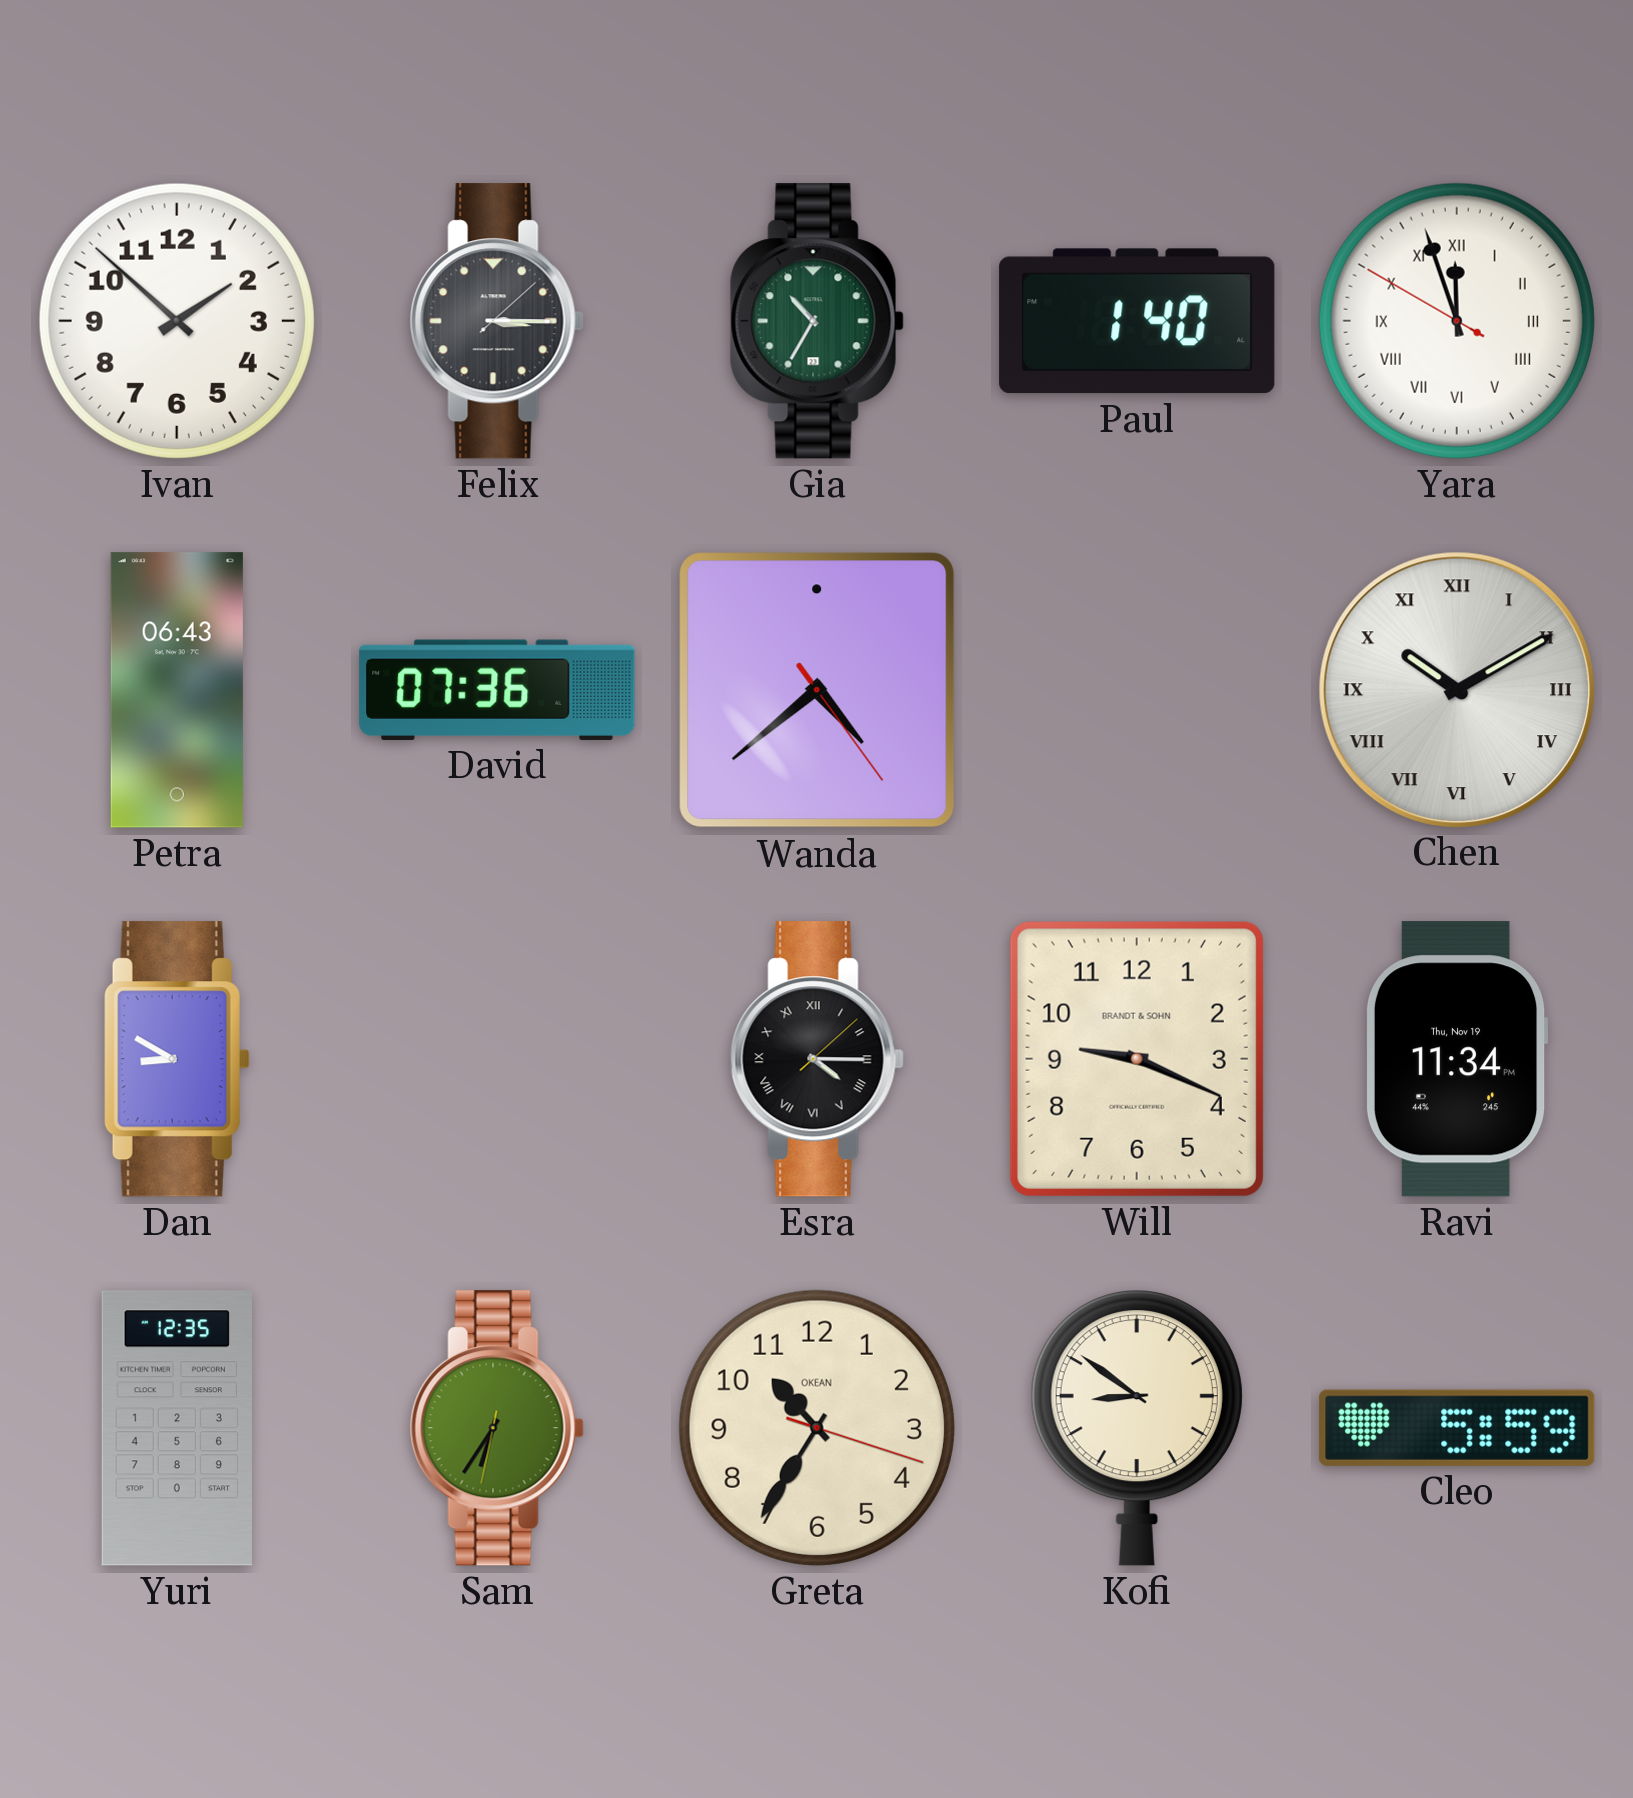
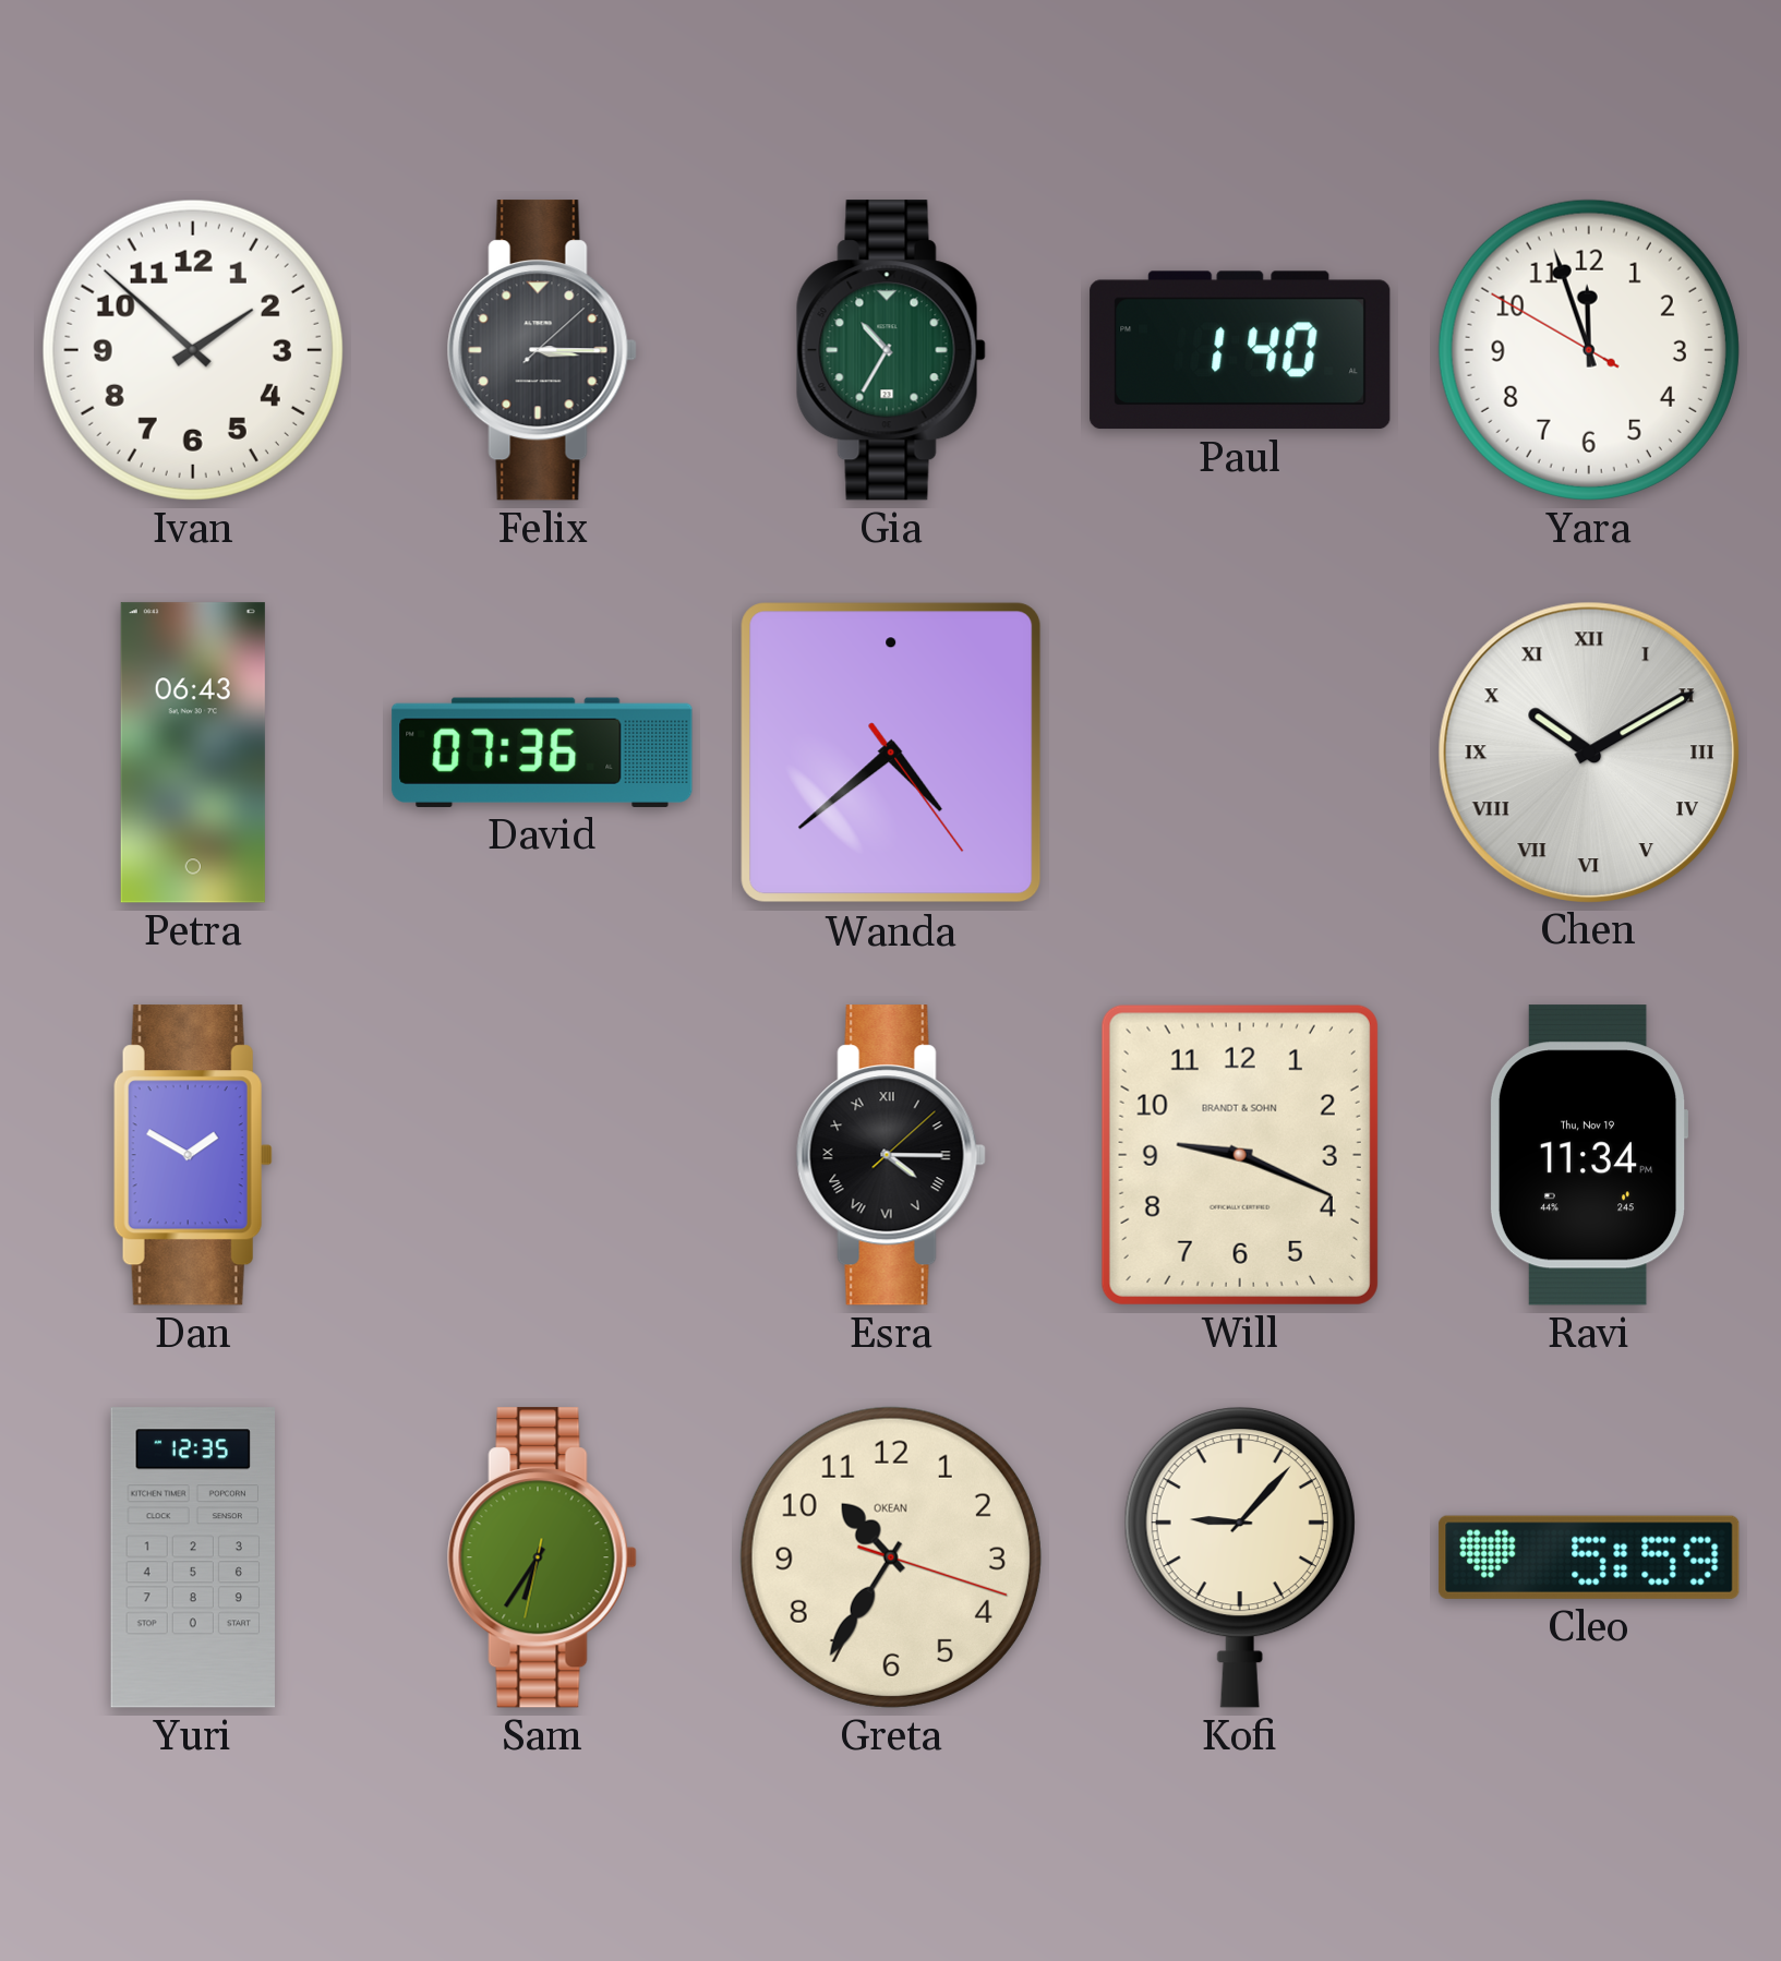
Yara numerals: Roman -> Arabic (1589, 350)
Dan: 8:50 -> 1:50 (193, 1155)
Kofi: 8:51 -> 9:07 (1240, 1557)
